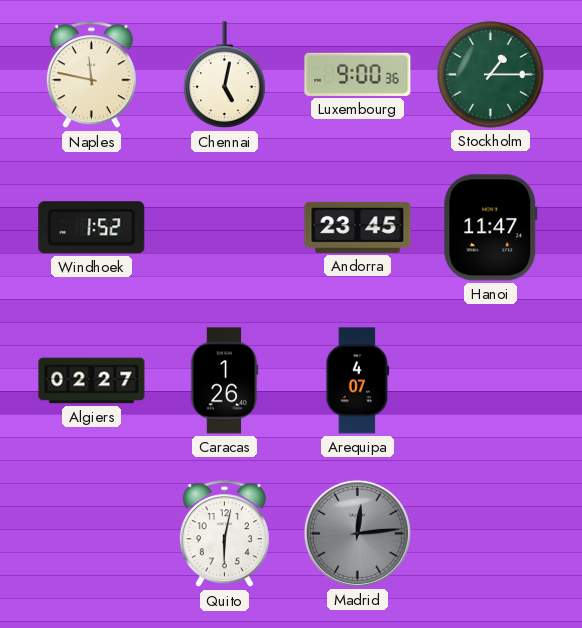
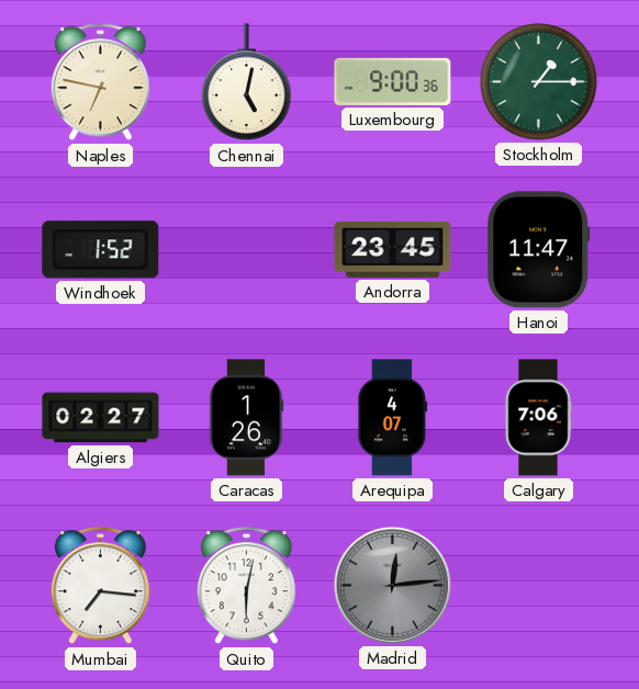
Naples: 11:47 -> 6:47 (100, 82)
Calgary: none -> 7:06 (538, 418)
Mumbai: none -> 7:16 (100, 586)
